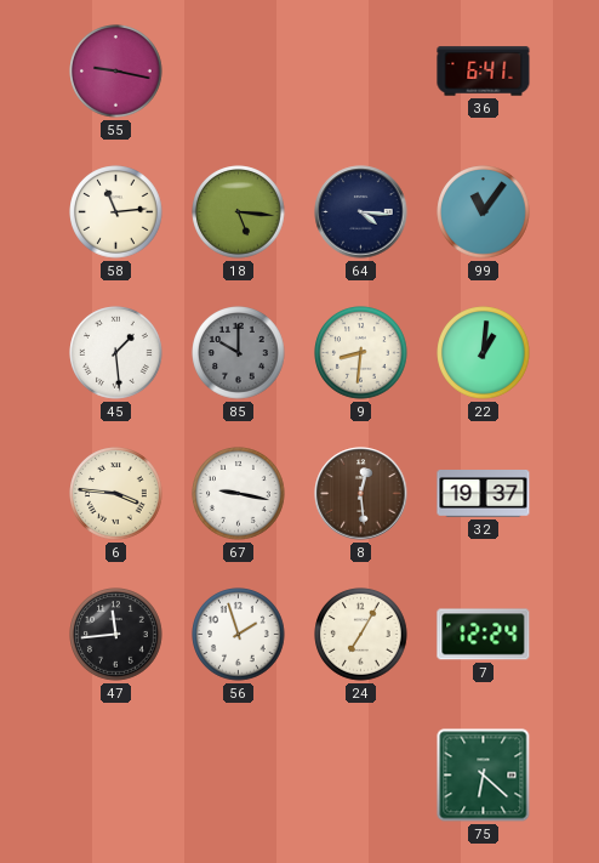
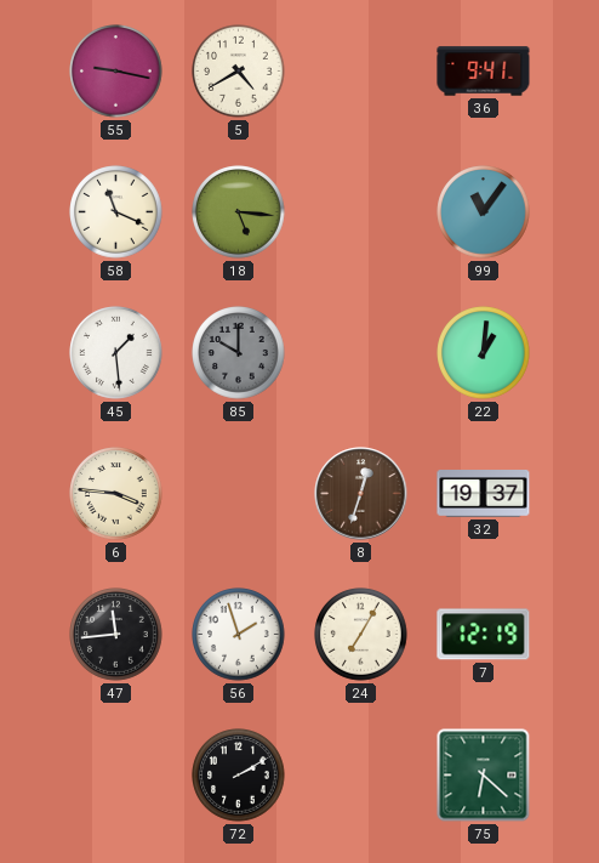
5: none -> 4:40 (239, 72)
36: 6:41 -> 9:41 (484, 72)
58: 11:14 -> 11:19 (116, 212)
64: 4:16 -> none (361, 212)
9: 8:31 -> none (361, 353)
67: 9:17 -> none (239, 494)
8: 12:29 -> 12:33 (361, 494)
7: 12:24 -> 12:19 (484, 635)
72: none -> 2:10 (239, 776)
